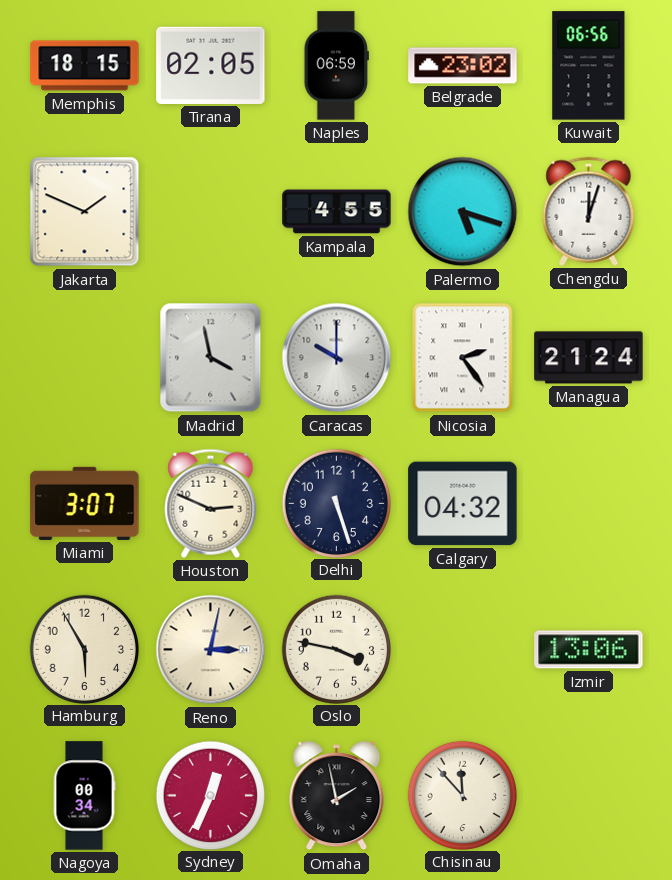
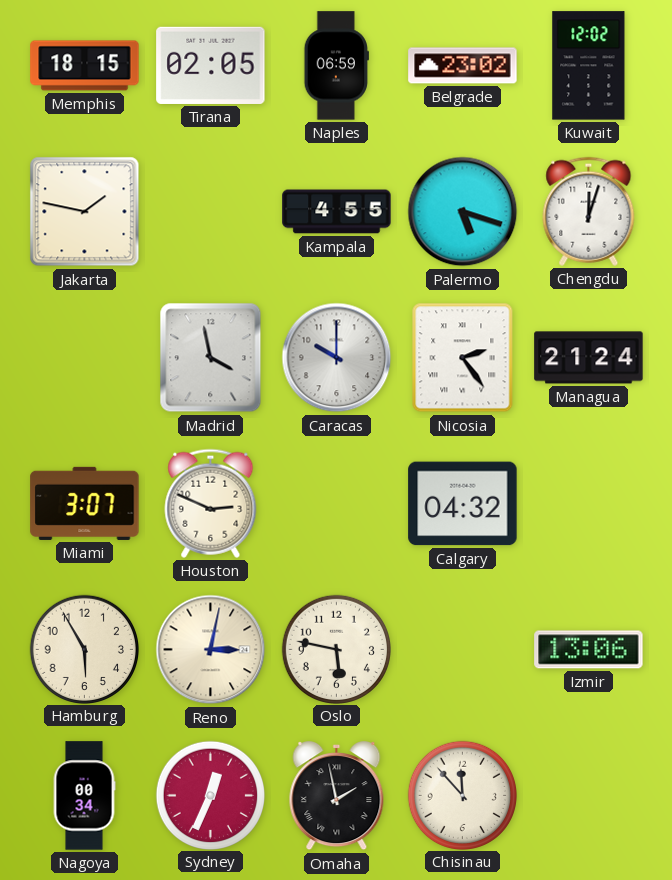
Kuwait: 06:56 -> 12:02 (589, 66)
Jakarta: 1:49 -> 1:47 (85, 212)
Delhi: 5:27 -> none (336, 503)
Oslo: 3:47 -> 5:47 (336, 649)
